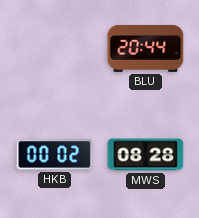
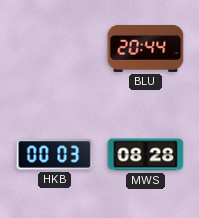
HKB: 00:02 -> 00:03 (55, 155)
